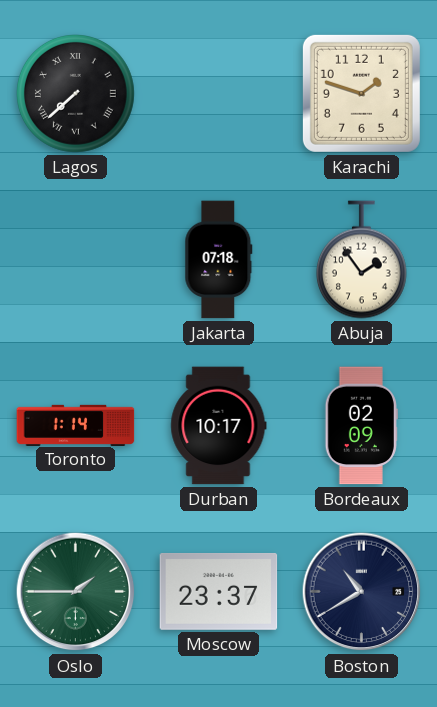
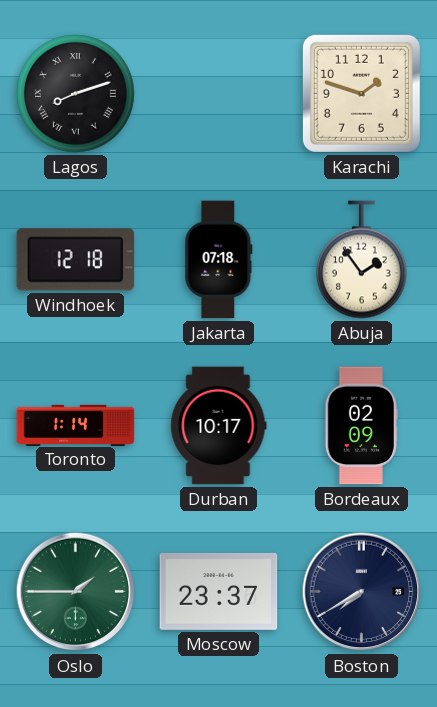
Lagos: 7:38 -> 8:12 (76, 94)
Windhoek: none -> 12:18 (76, 260)
Boston: 10:40 -> 7:40 (362, 592)
